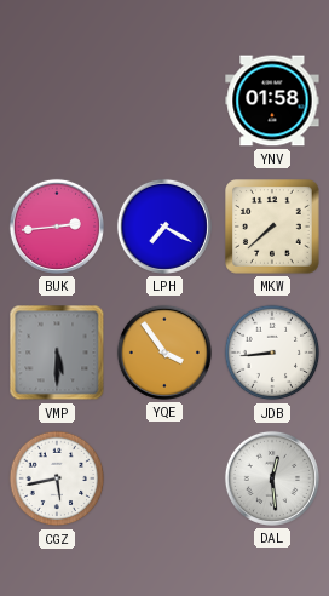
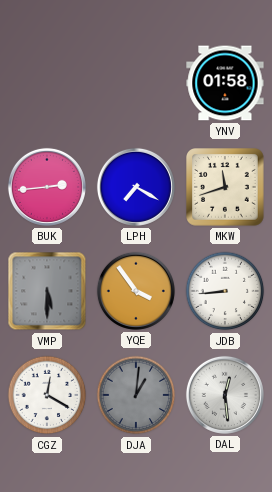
MKW: 7:38 -> 11:42 (226, 188)
CGZ: 5:43 -> 12:20 (47, 395)
DJA: none -> 1:01 (136, 395)
